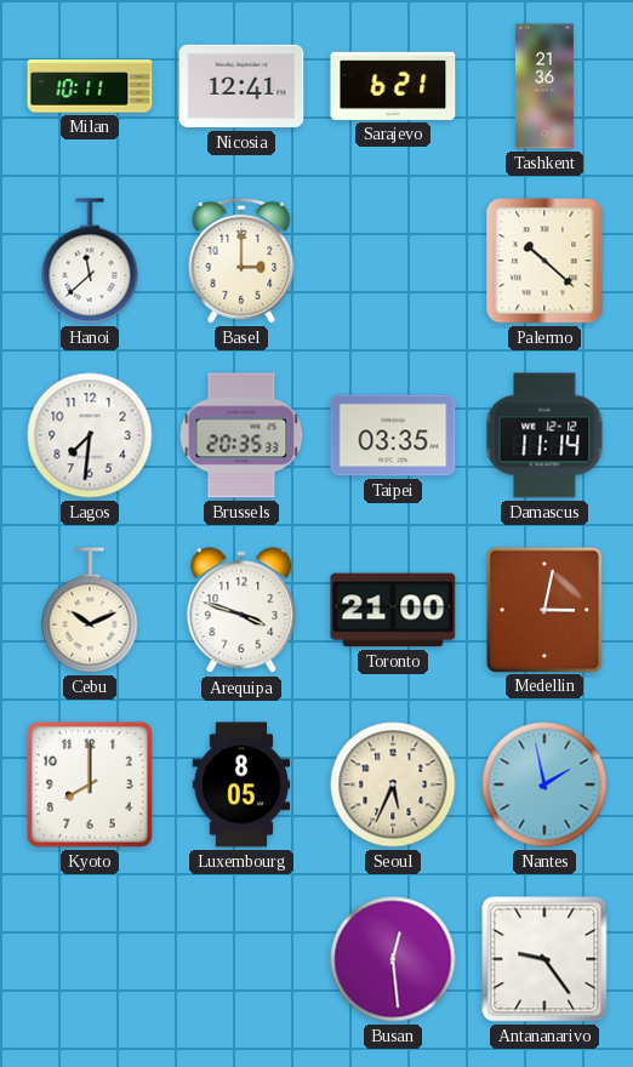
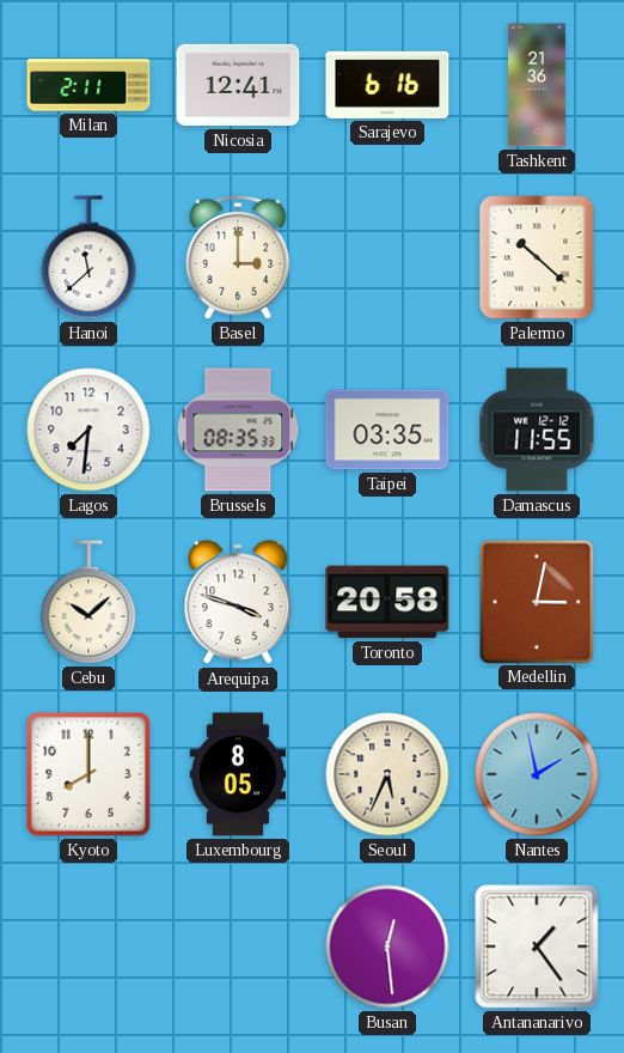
Milan: 10:11 -> 2:11 (88, 85)
Sarajevo: 6:21 -> 6:16 (387, 85)
Brussels: 20:35 -> 08:35 (238, 430)
Damascus: 11:14 -> 11:55 (537, 430)
Cebu: 10:11 -> 10:08 (88, 602)
Toronto: 21:00 -> 20:58 (387, 602)
Antananarivo: 9:24 -> 1:24 (537, 947)
